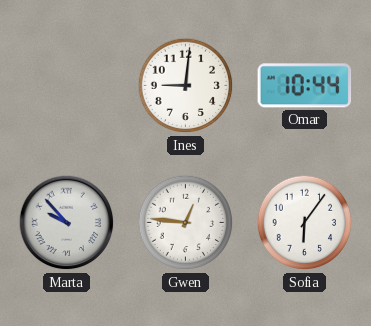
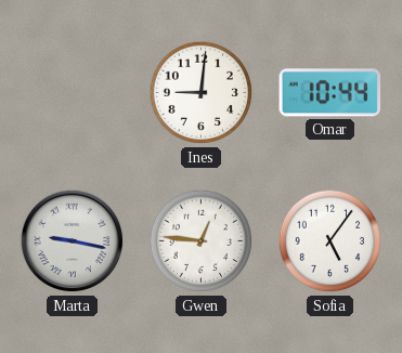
Marta: 9:53 -> 9:17 (73, 241)
Sofia: 6:06 -> 5:06 (330, 241)
